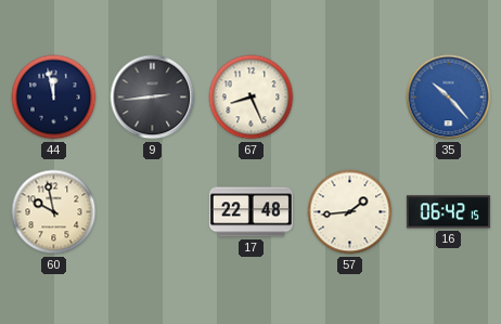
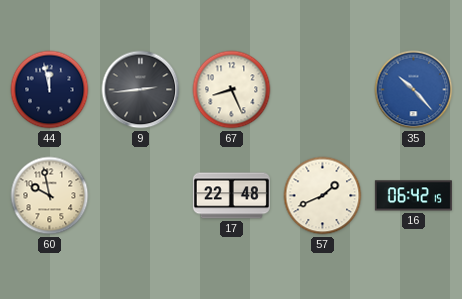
57: 1:44 -> 1:41 (323, 196)
